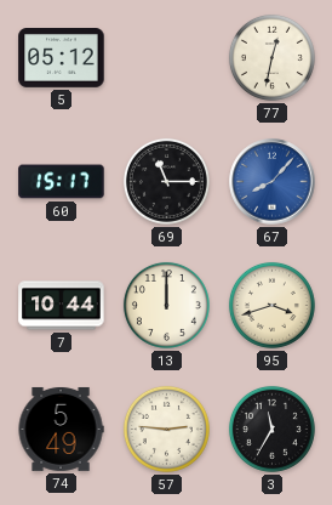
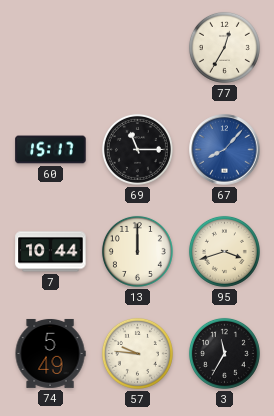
5: 05:12 -> none (62, 58)
77: 12:32 -> 12:35 (224, 47)
57: 2:46 -> 9:46 (137, 353)
